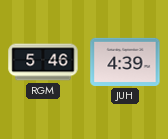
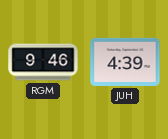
RGM: 5:46 -> 9:46 (43, 62)
